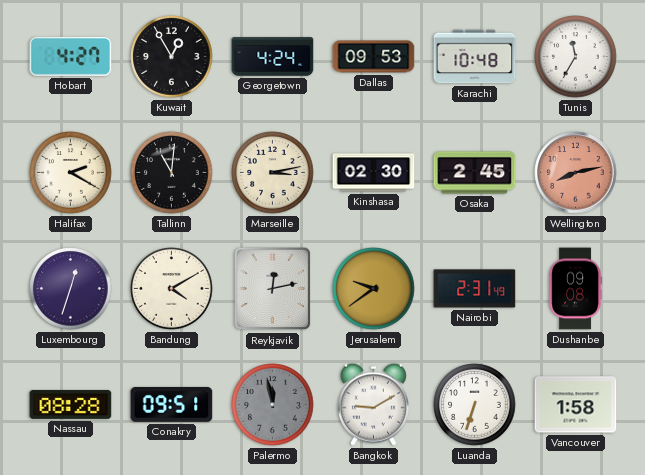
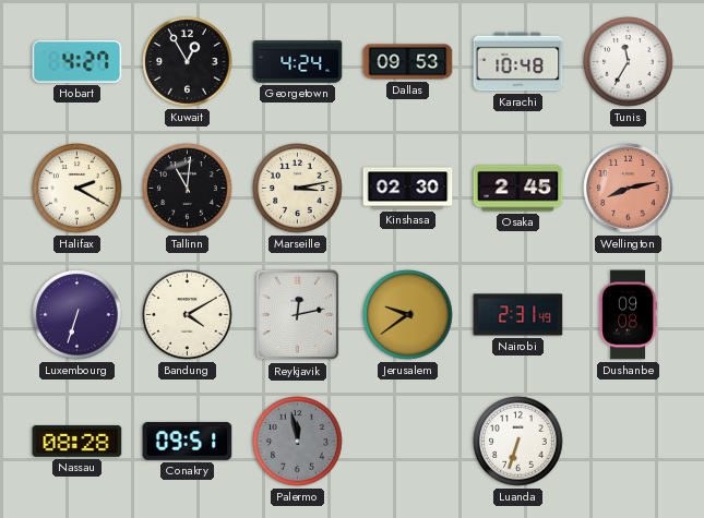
Luxembourg: 12:33 -> 6:33 (77, 315)
Bangkok: 9:10 -> none (373, 404)
Vancouver: 1:58 -> none (576, 405)
